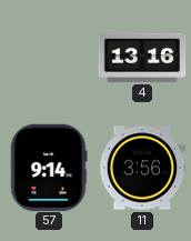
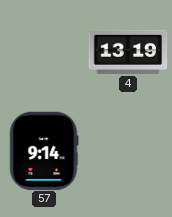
4: 13:16 -> 13:19 (128, 52)
11: 3:56 -> none (142, 168)
